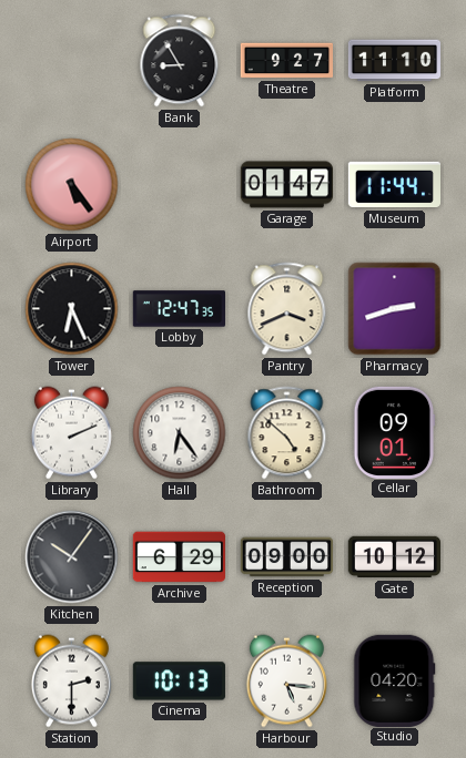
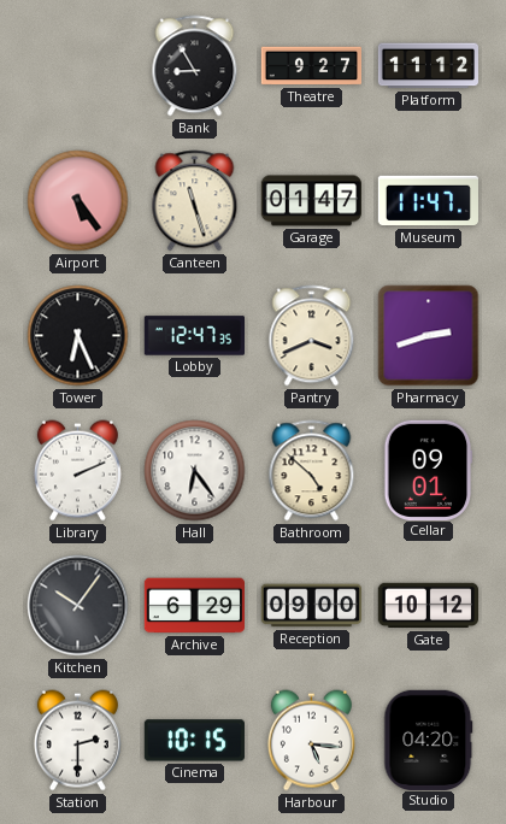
Platform: 11:10 -> 11:12 (429, 66)
Canteen: none -> 11:27 (195, 201)
Museum: 11:44 -> 11:47 (428, 201)
Cinema: 10:13 -> 10:15 (194, 741)
